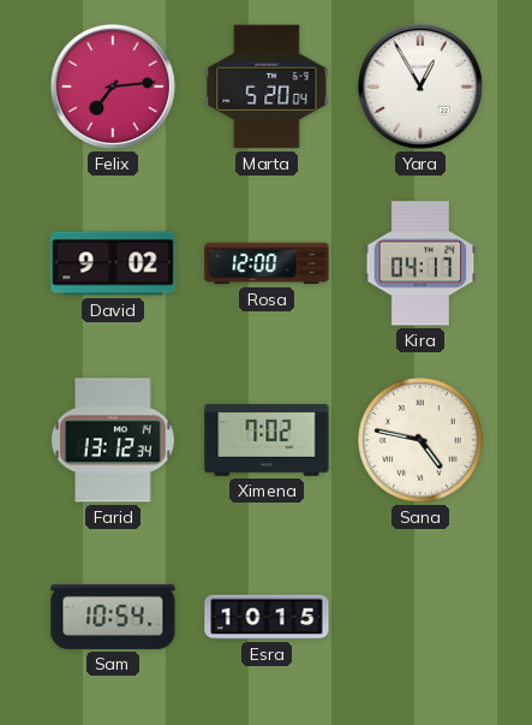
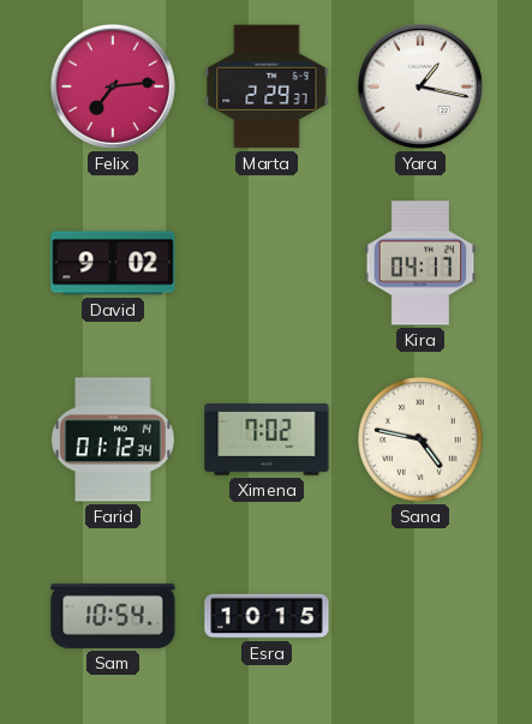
Marta: 5:20 -> 2:29 (267, 86)
Yara: 12:55 -> 1:17 (420, 86)
Rosa: 12:00 -> none (267, 263)
Farid: 13:12 -> 01:12 (113, 439)
